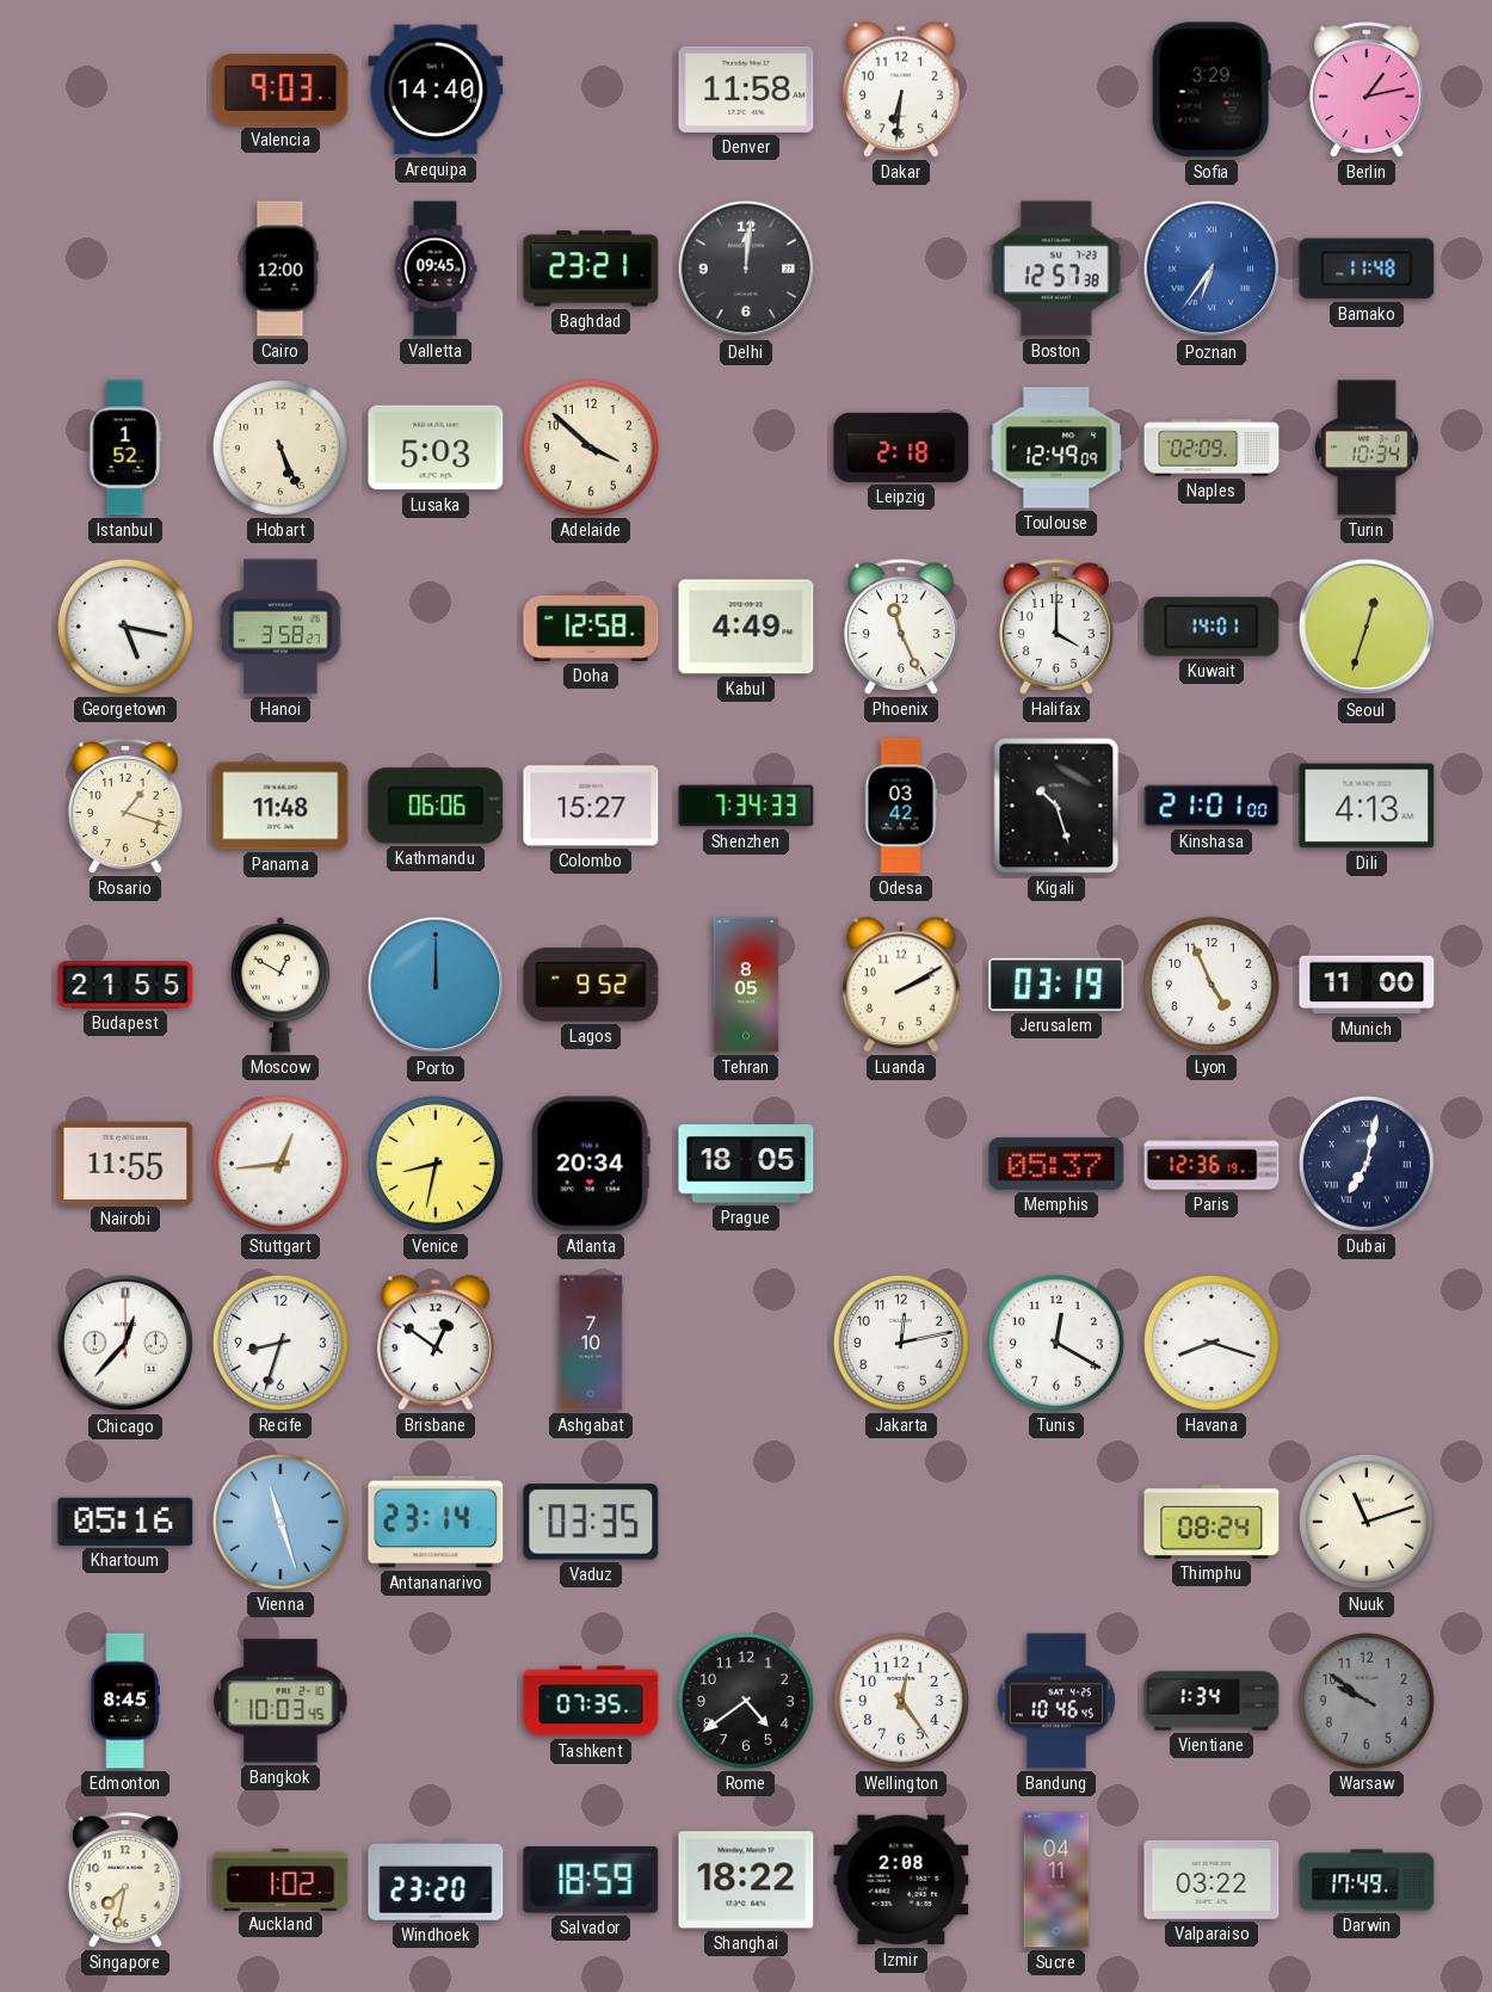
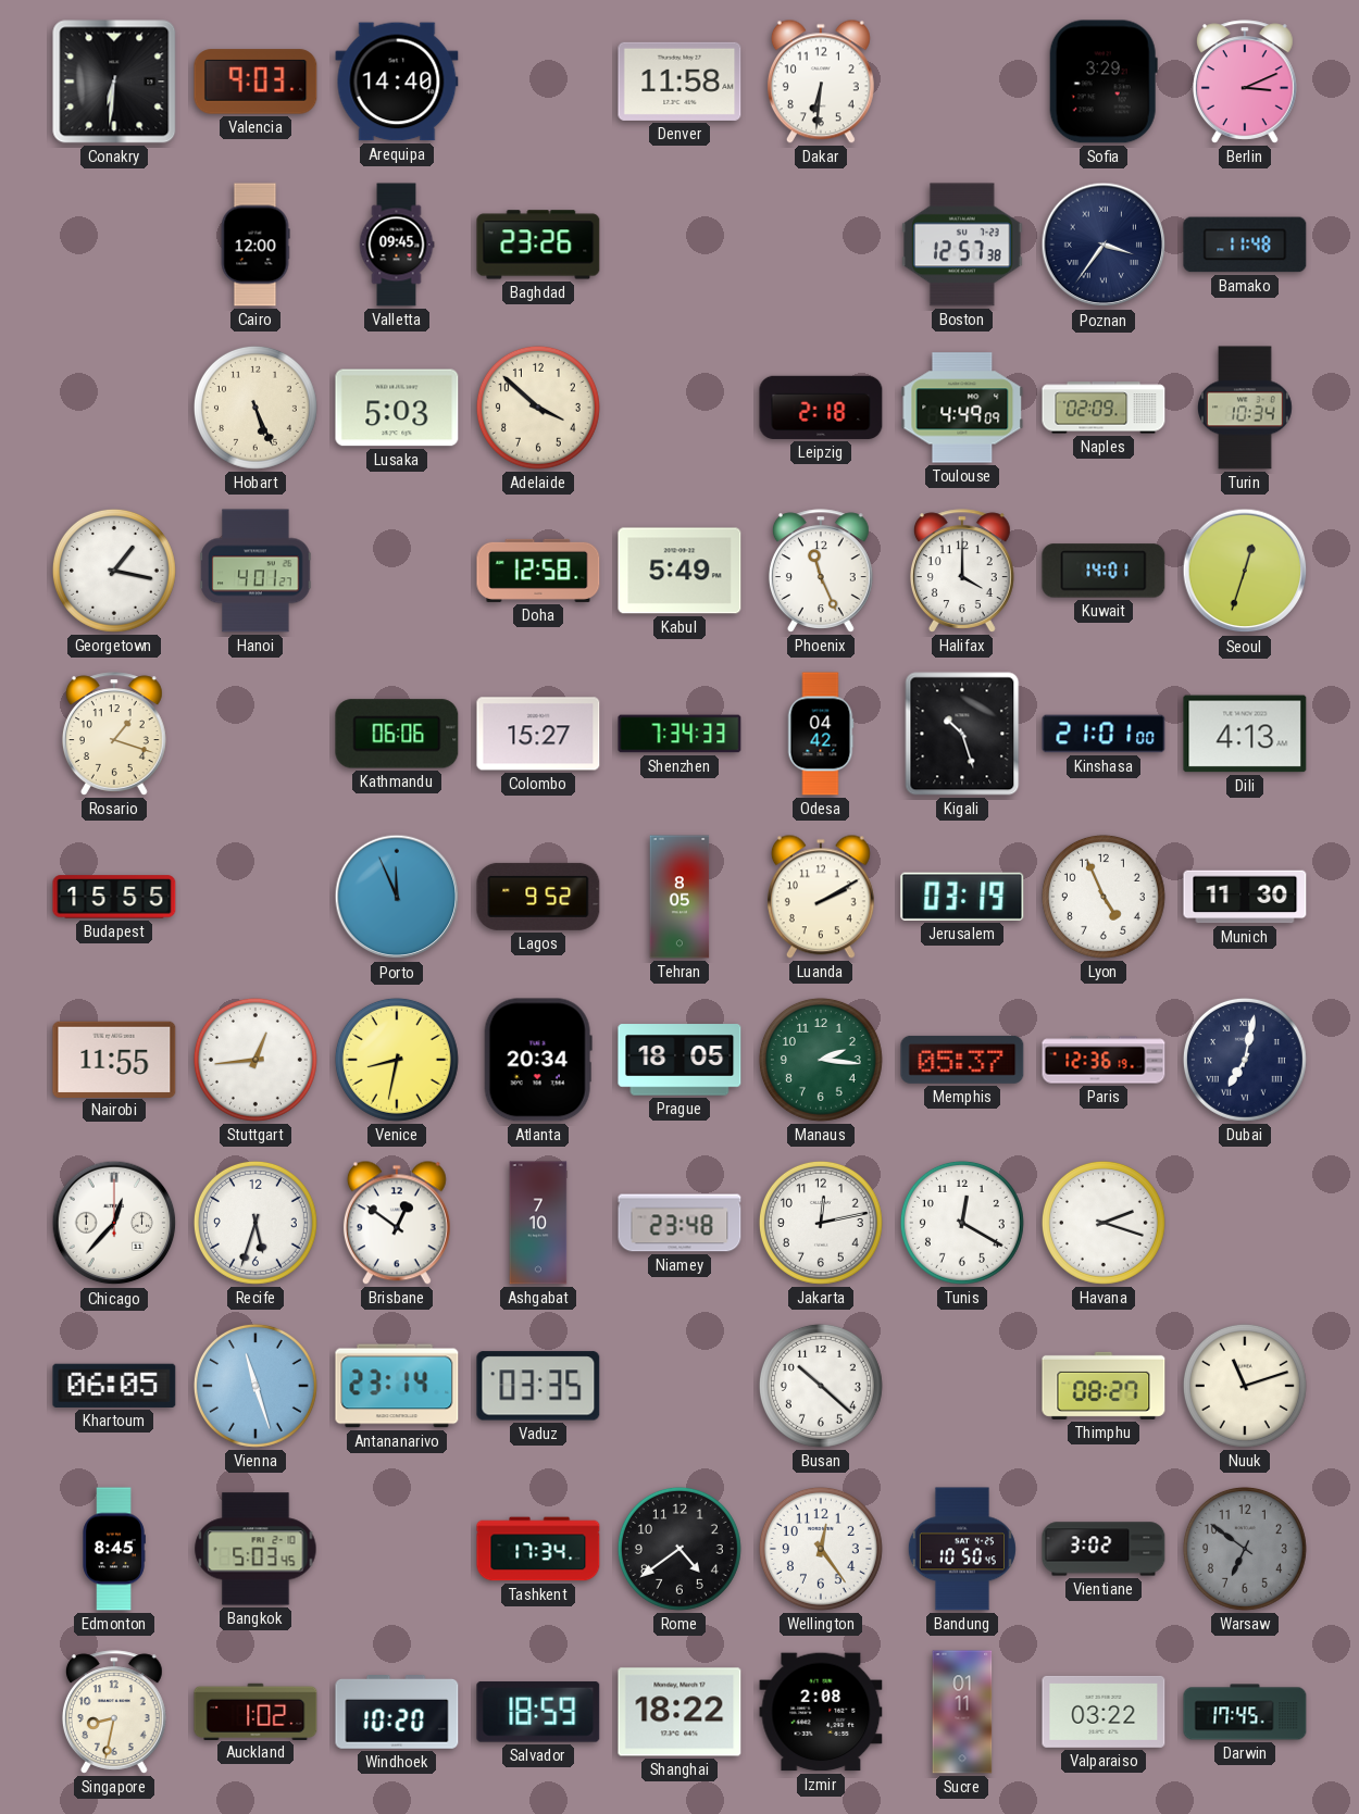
Conakry: none -> 6:31 (114, 82)
Berlin: 1:13 -> 3:11 (1245, 82)
Baghdad: 23:21 -> 23:26 (538, 245)
Delhi: 12:01 -> none (746, 269)
Poznan: 6:36 -> 3:36 (1104, 245)
Poznan dial: blue -> navy (1104, 245)
Istanbul: 1:52 -> none (125, 448)
Toulouse: 12:49 -> 4:49 (962, 408)
Georgetown: 5:17 -> 1:17 (114, 571)
Hanoi: 3:58 -> 4:01 (255, 571)
Kabul: 4:49 -> 5:49 (679, 571)
Panama: 11:48 -> none (280, 806)
Odesa: 03:42 -> 04:42 (821, 734)
Budapest: 21:55 -> 15:55 (114, 897)
Moscow: 12:50 -> none (280, 985)
Porto: 12:00 -> 11:56 (397, 897)
Munich: 11:00 -> 11:30 (1245, 897)
Manaus: none -> 2:16 (821, 1060)
Recife: 8:33 -> 5:33 (255, 1223)
Niamey: none -> 23:48 (679, 1223)
Havana: 8:18 -> 2:18 (1104, 1223)
Khartoum: 05:16 -> 06:05 (114, 1386)
Busan: none -> 10:22 (821, 1386)
Thimphu: 08:24 -> 08:27 (1104, 1386)
Bangkok: 10:03 -> 5:03 (255, 1549)
Tashkent: 07:35 -> 17:34 (538, 1549)
Bandung: 10:46 -> 10:50 (962, 1549)
Vientiane: 1:34 -> 3:02 (1104, 1549)
Warsaw: 9:51 -> 6:51 (1245, 1549)
Singapore: 7:32 -> 8:32 (114, 1712)
Windhoek: 23:20 -> 10:20 (397, 1713)
Sucre: 04:11 -> 01:11 (962, 1712)
Darwin: 17:49 -> 17:45 (1245, 1712)
